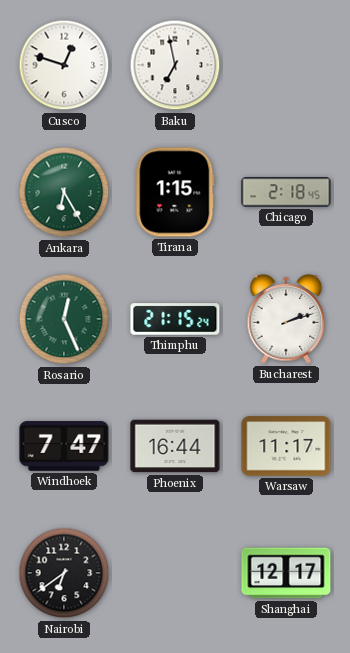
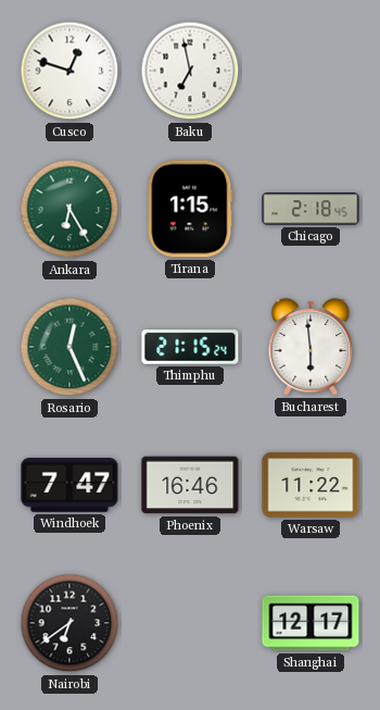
Bucharest: 2:12 -> 5:59 (311, 348)
Phoenix: 16:44 -> 16:46 (190, 485)
Warsaw: 11:17 -> 11:22 (311, 485)
